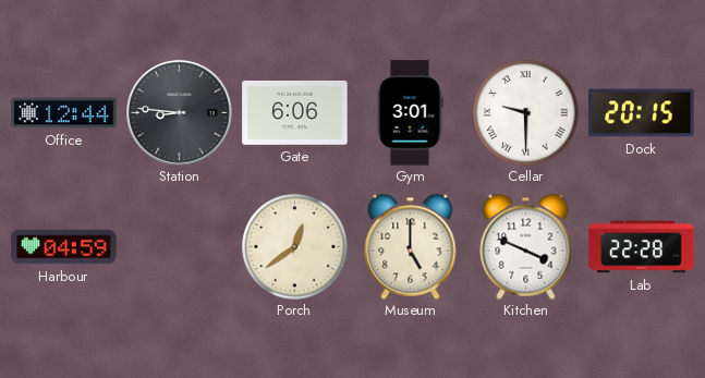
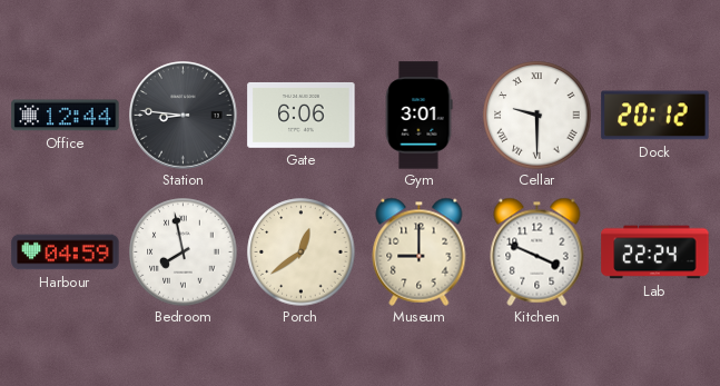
Dock: 20:15 -> 20:12 (655, 116)
Bedroom: none -> 7:58 (184, 253)
Museum: 5:00 -> 9:00 (420, 251)
Lab: 22:28 -> 22:24 (655, 253)
